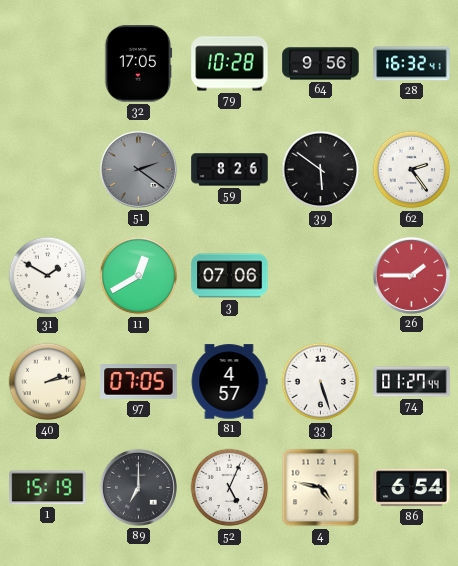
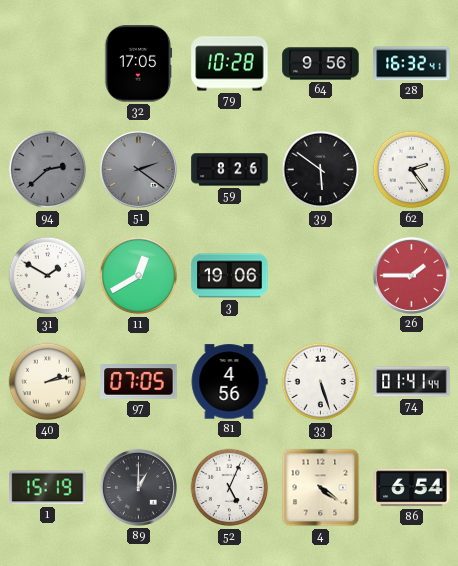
94: none -> 2:38 (48, 170)
3: 07:06 -> 19:06 (230, 276)
81: 4:57 -> 4:56 (229, 382)
74: 01:27 -> 01:41 (412, 382)
89: 7:00 -> 1:00 (138, 487)
4: 4:47 -> 4:21 (321, 488)
